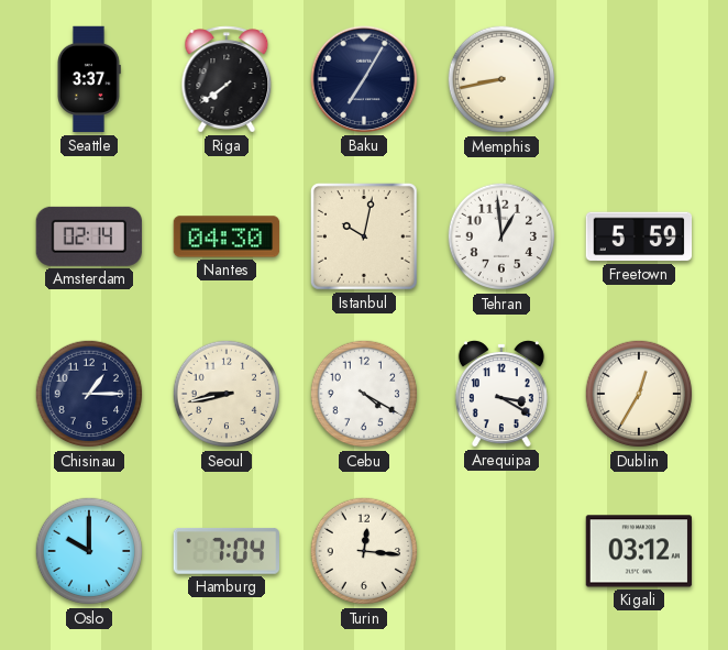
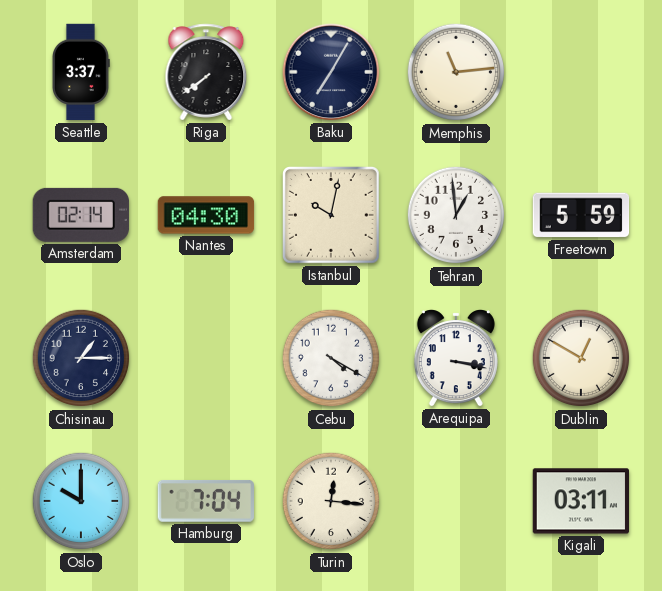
Memphis: 8:43 -> 11:14 (456, 72)
Seoul: 8:43 -> none (227, 394)
Arequipa: 3:20 -> 3:17 (456, 358)
Dublin: 12:35 -> 12:50 (581, 358)
Kigali: 03:12 -> 03:11 (581, 501)
